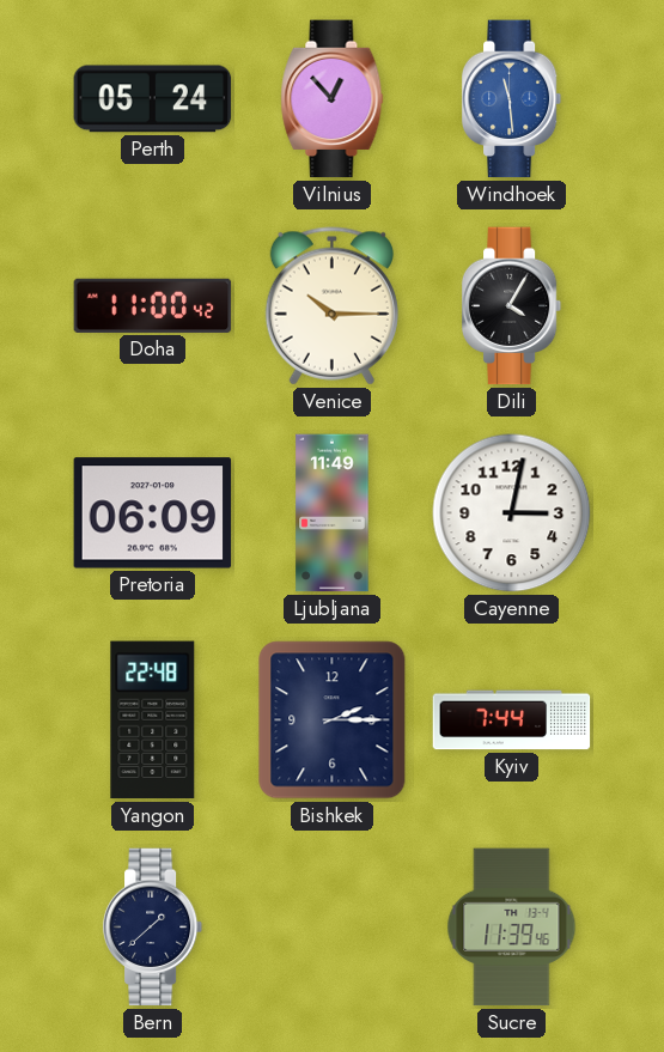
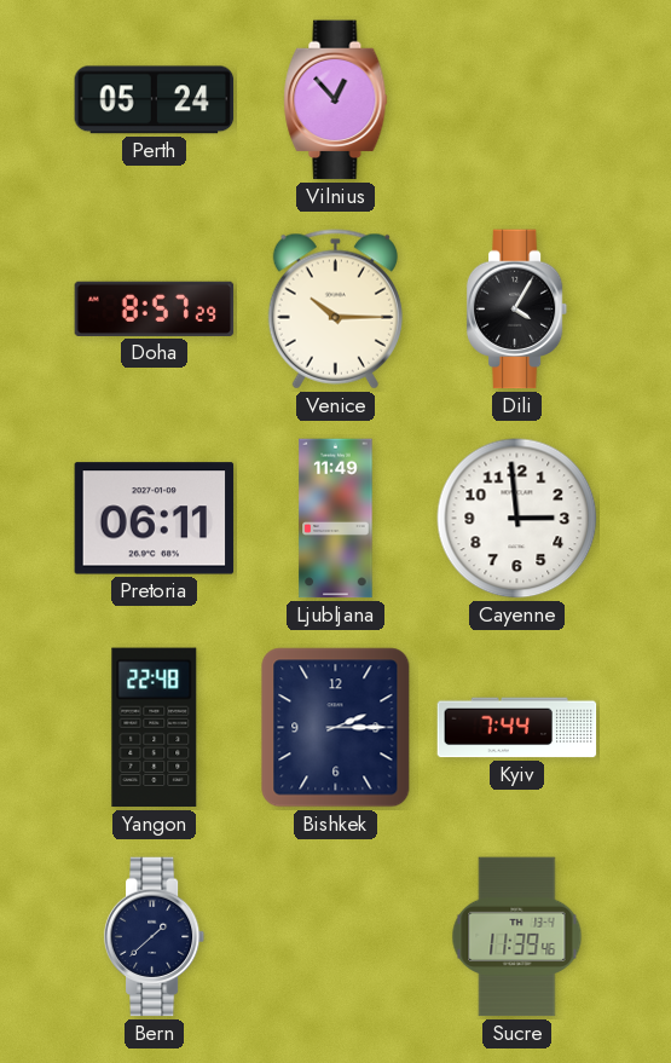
Windhoek: 11:29 -> none (512, 99)
Doha: 11:00 -> 8:57 (155, 308)
Pretoria: 06:09 -> 06:11 (155, 519)
Cayenne: 3:02 -> 2:59 (517, 519)
